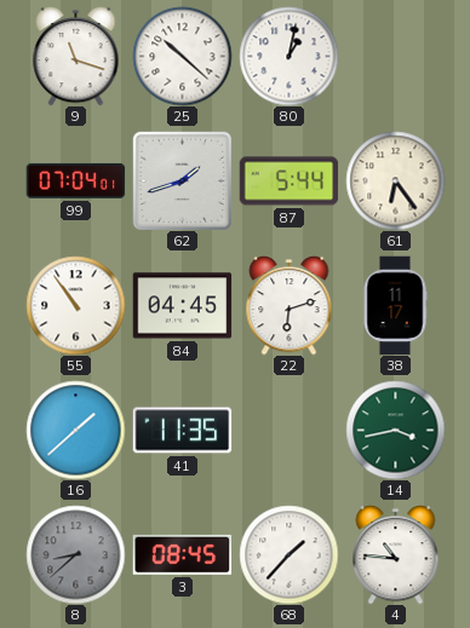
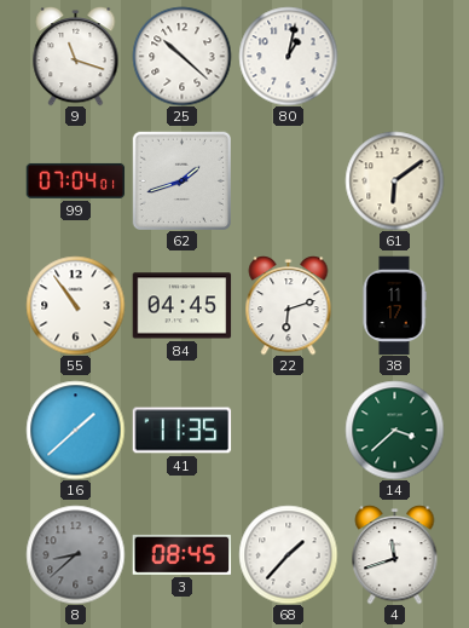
87: 5:44 -> none (288, 182)
61: 6:24 -> 6:09 (394, 180)
14: 3:43 -> 3:38 (394, 430)
4: 10:46 -> 11:42 (395, 555)
